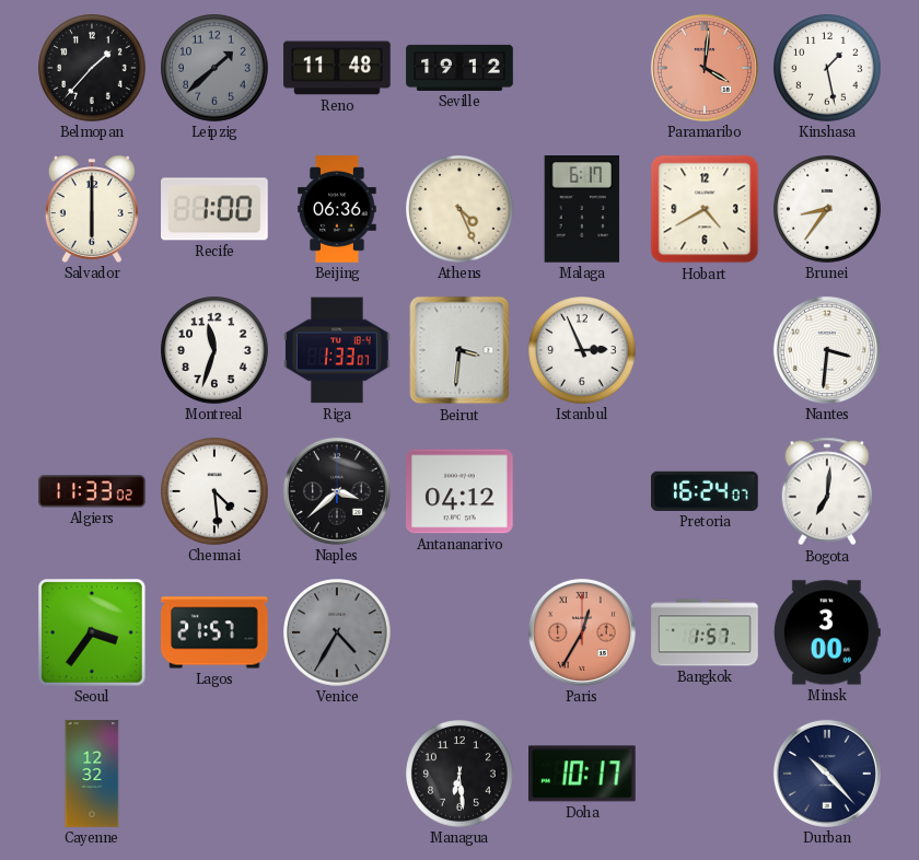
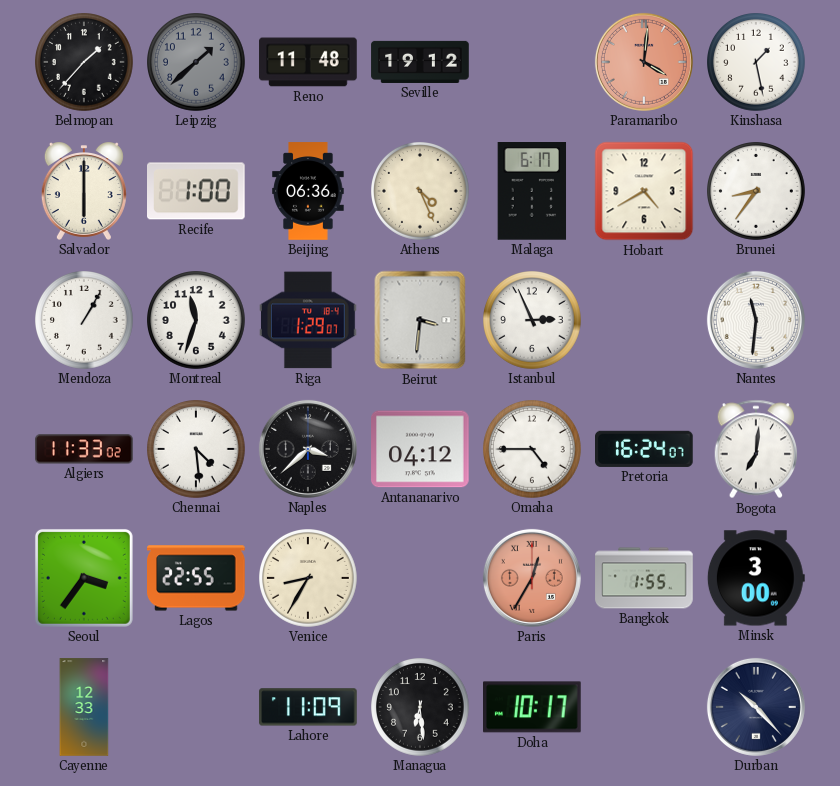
Mendoza: none -> 1:05 (85, 321)
Riga: 1:33 -> 1:29 (308, 320)
Nantes: 3:31 -> 11:31 (756, 320)
Omaha: none -> 4:45 (533, 450)
Lagos: 21:57 -> 22:55 (196, 578)
Venice: 4:35 -> 8:35 (309, 579)
Venice dial: grey -> cream (309, 579)
Bangkok: 1:57 -> 1:55 (644, 578)
Cayenne: 12:32 -> 12:33 (84, 707)
Lahore: none -> 11:09 (308, 707)
